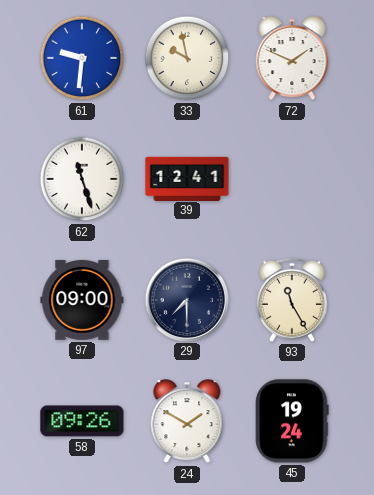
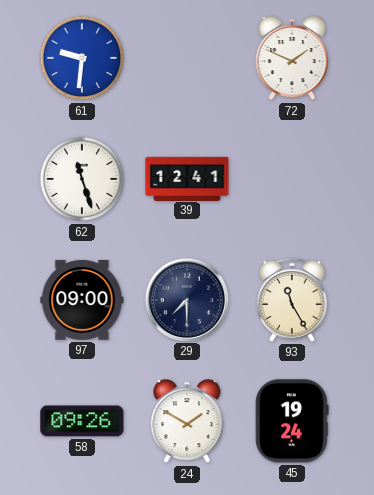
33: 9:58 -> none (187, 58)
